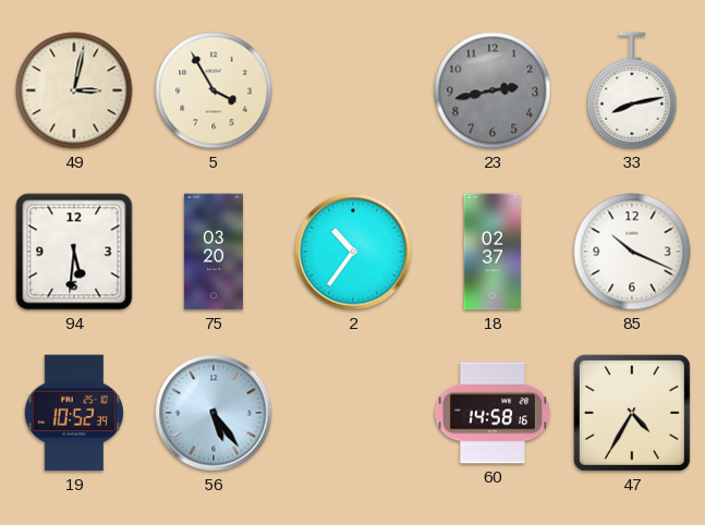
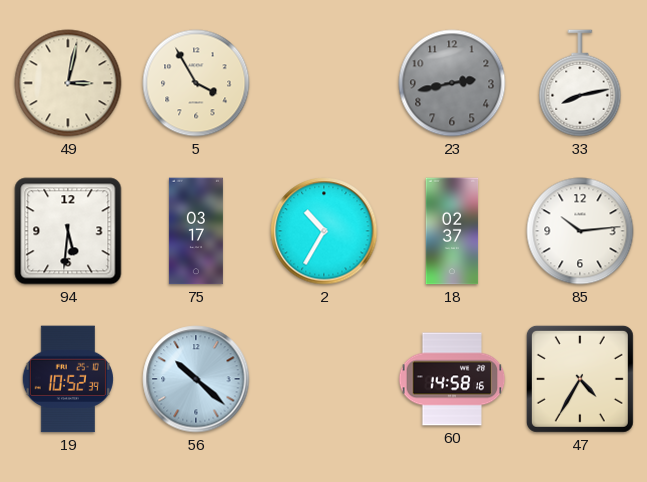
75: 03:20 -> 03:17 (196, 231)
2: 10:36 -> 10:35 (324, 231)
85: 10:19 -> 10:14 (580, 231)
56: 5:24 -> 10:22 (196, 379)
